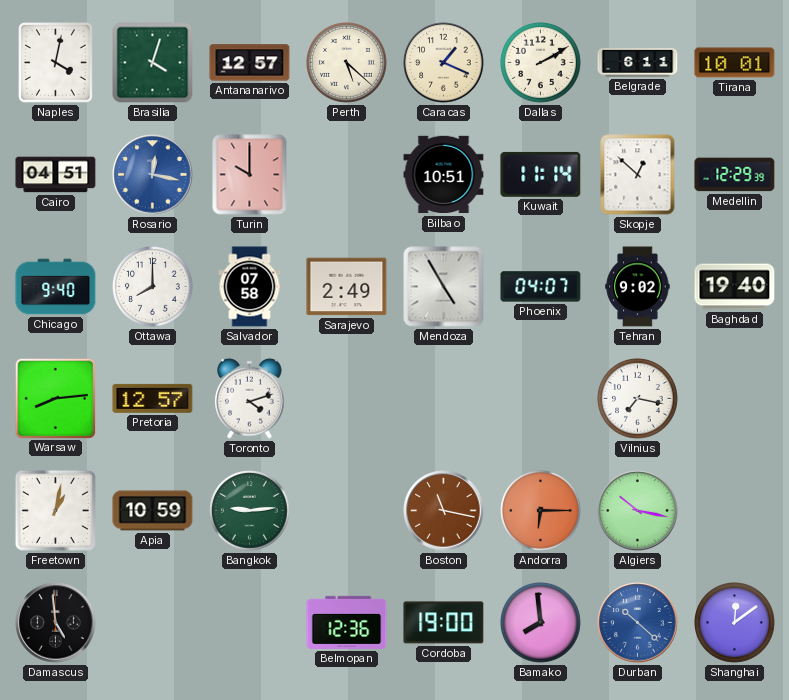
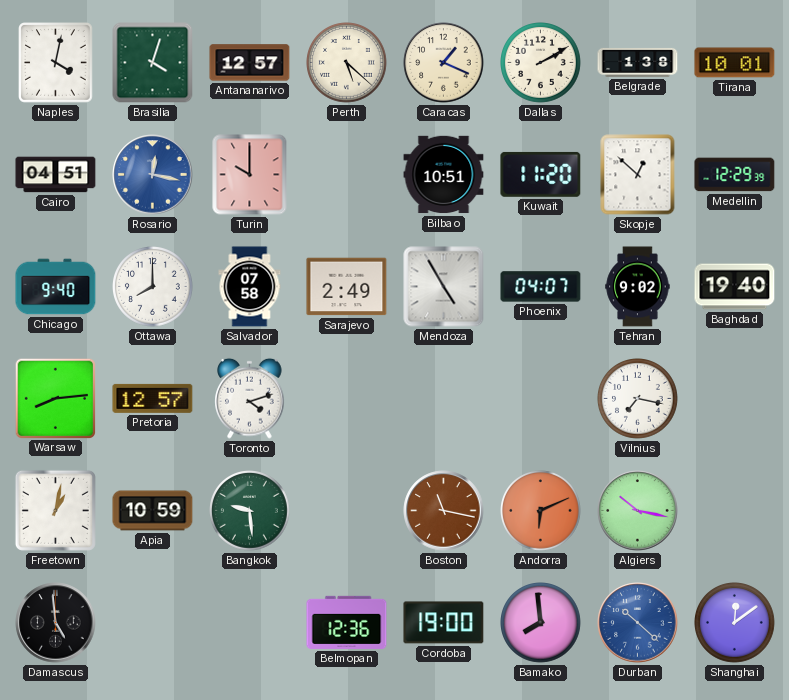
Belgrade: 6:11 -> 1:38 (638, 62)
Kuwait: 11:14 -> 11:20 (541, 174)
Bangkok: 9:14 -> 9:29 (250, 511)
Andorra: 6:15 -> 6:11 (541, 511)
